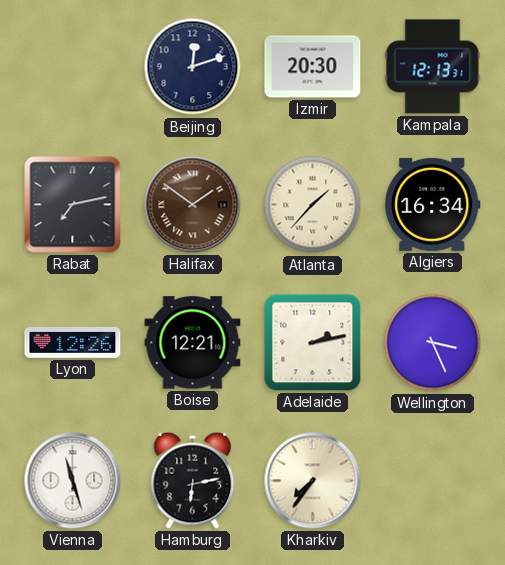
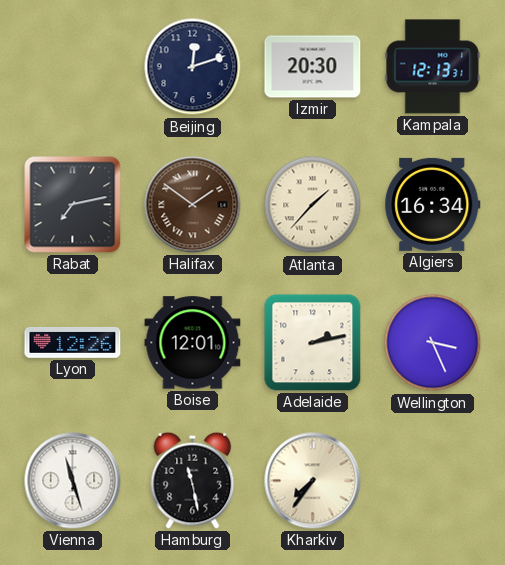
Boise: 12:21 -> 12:01 (193, 343)
Hamburg: 6:13 -> 11:28 (193, 480)
